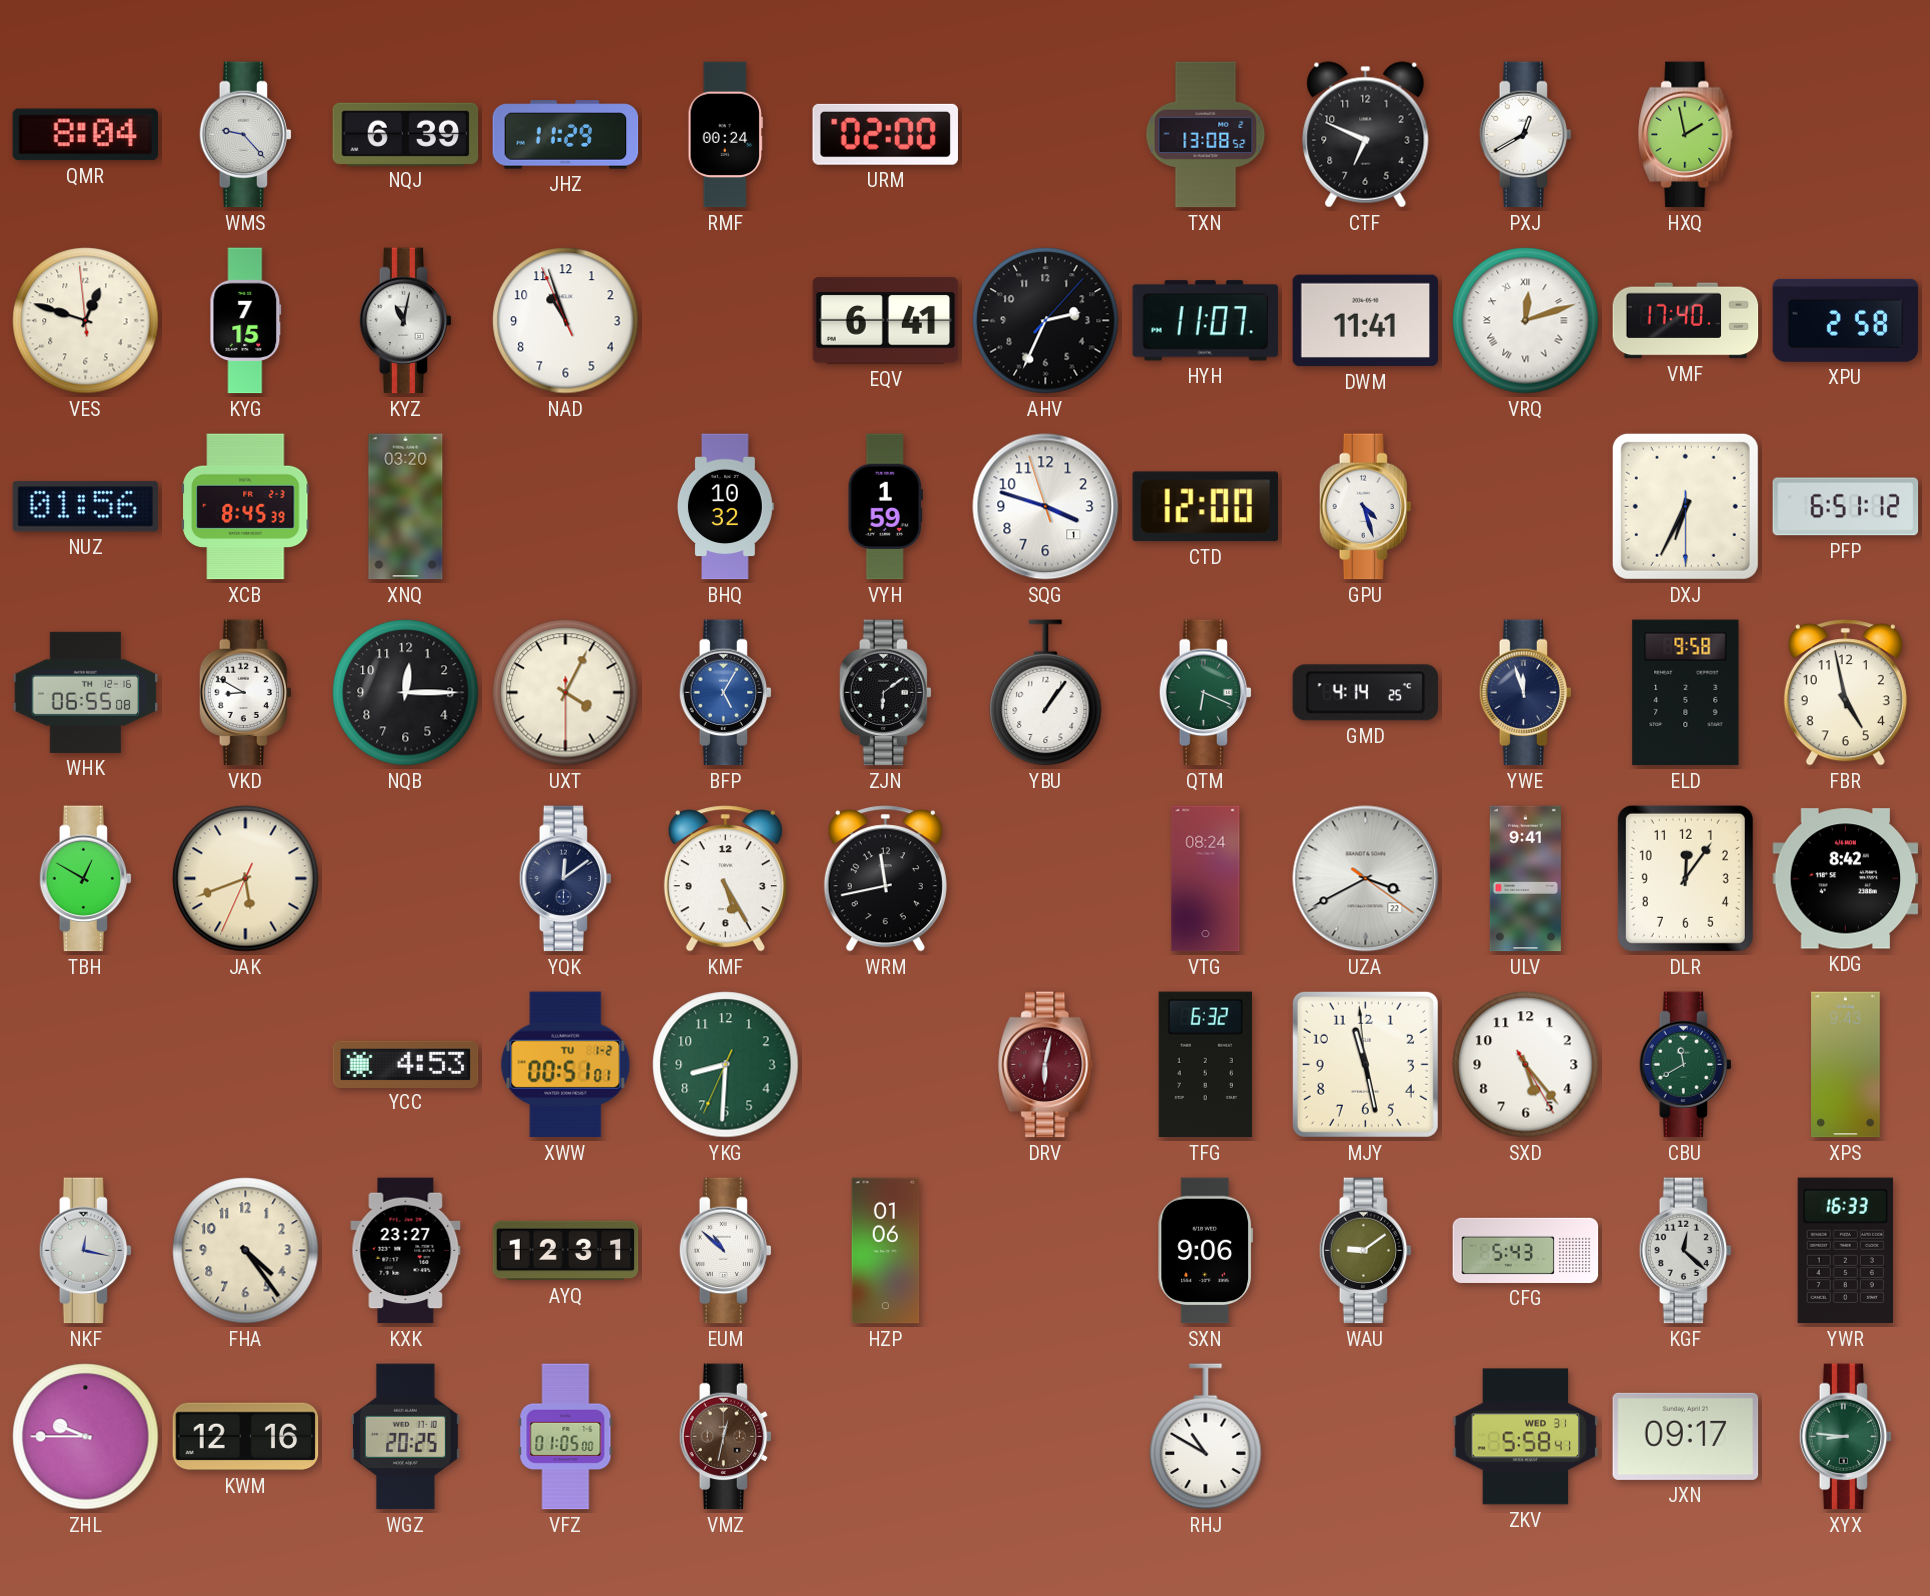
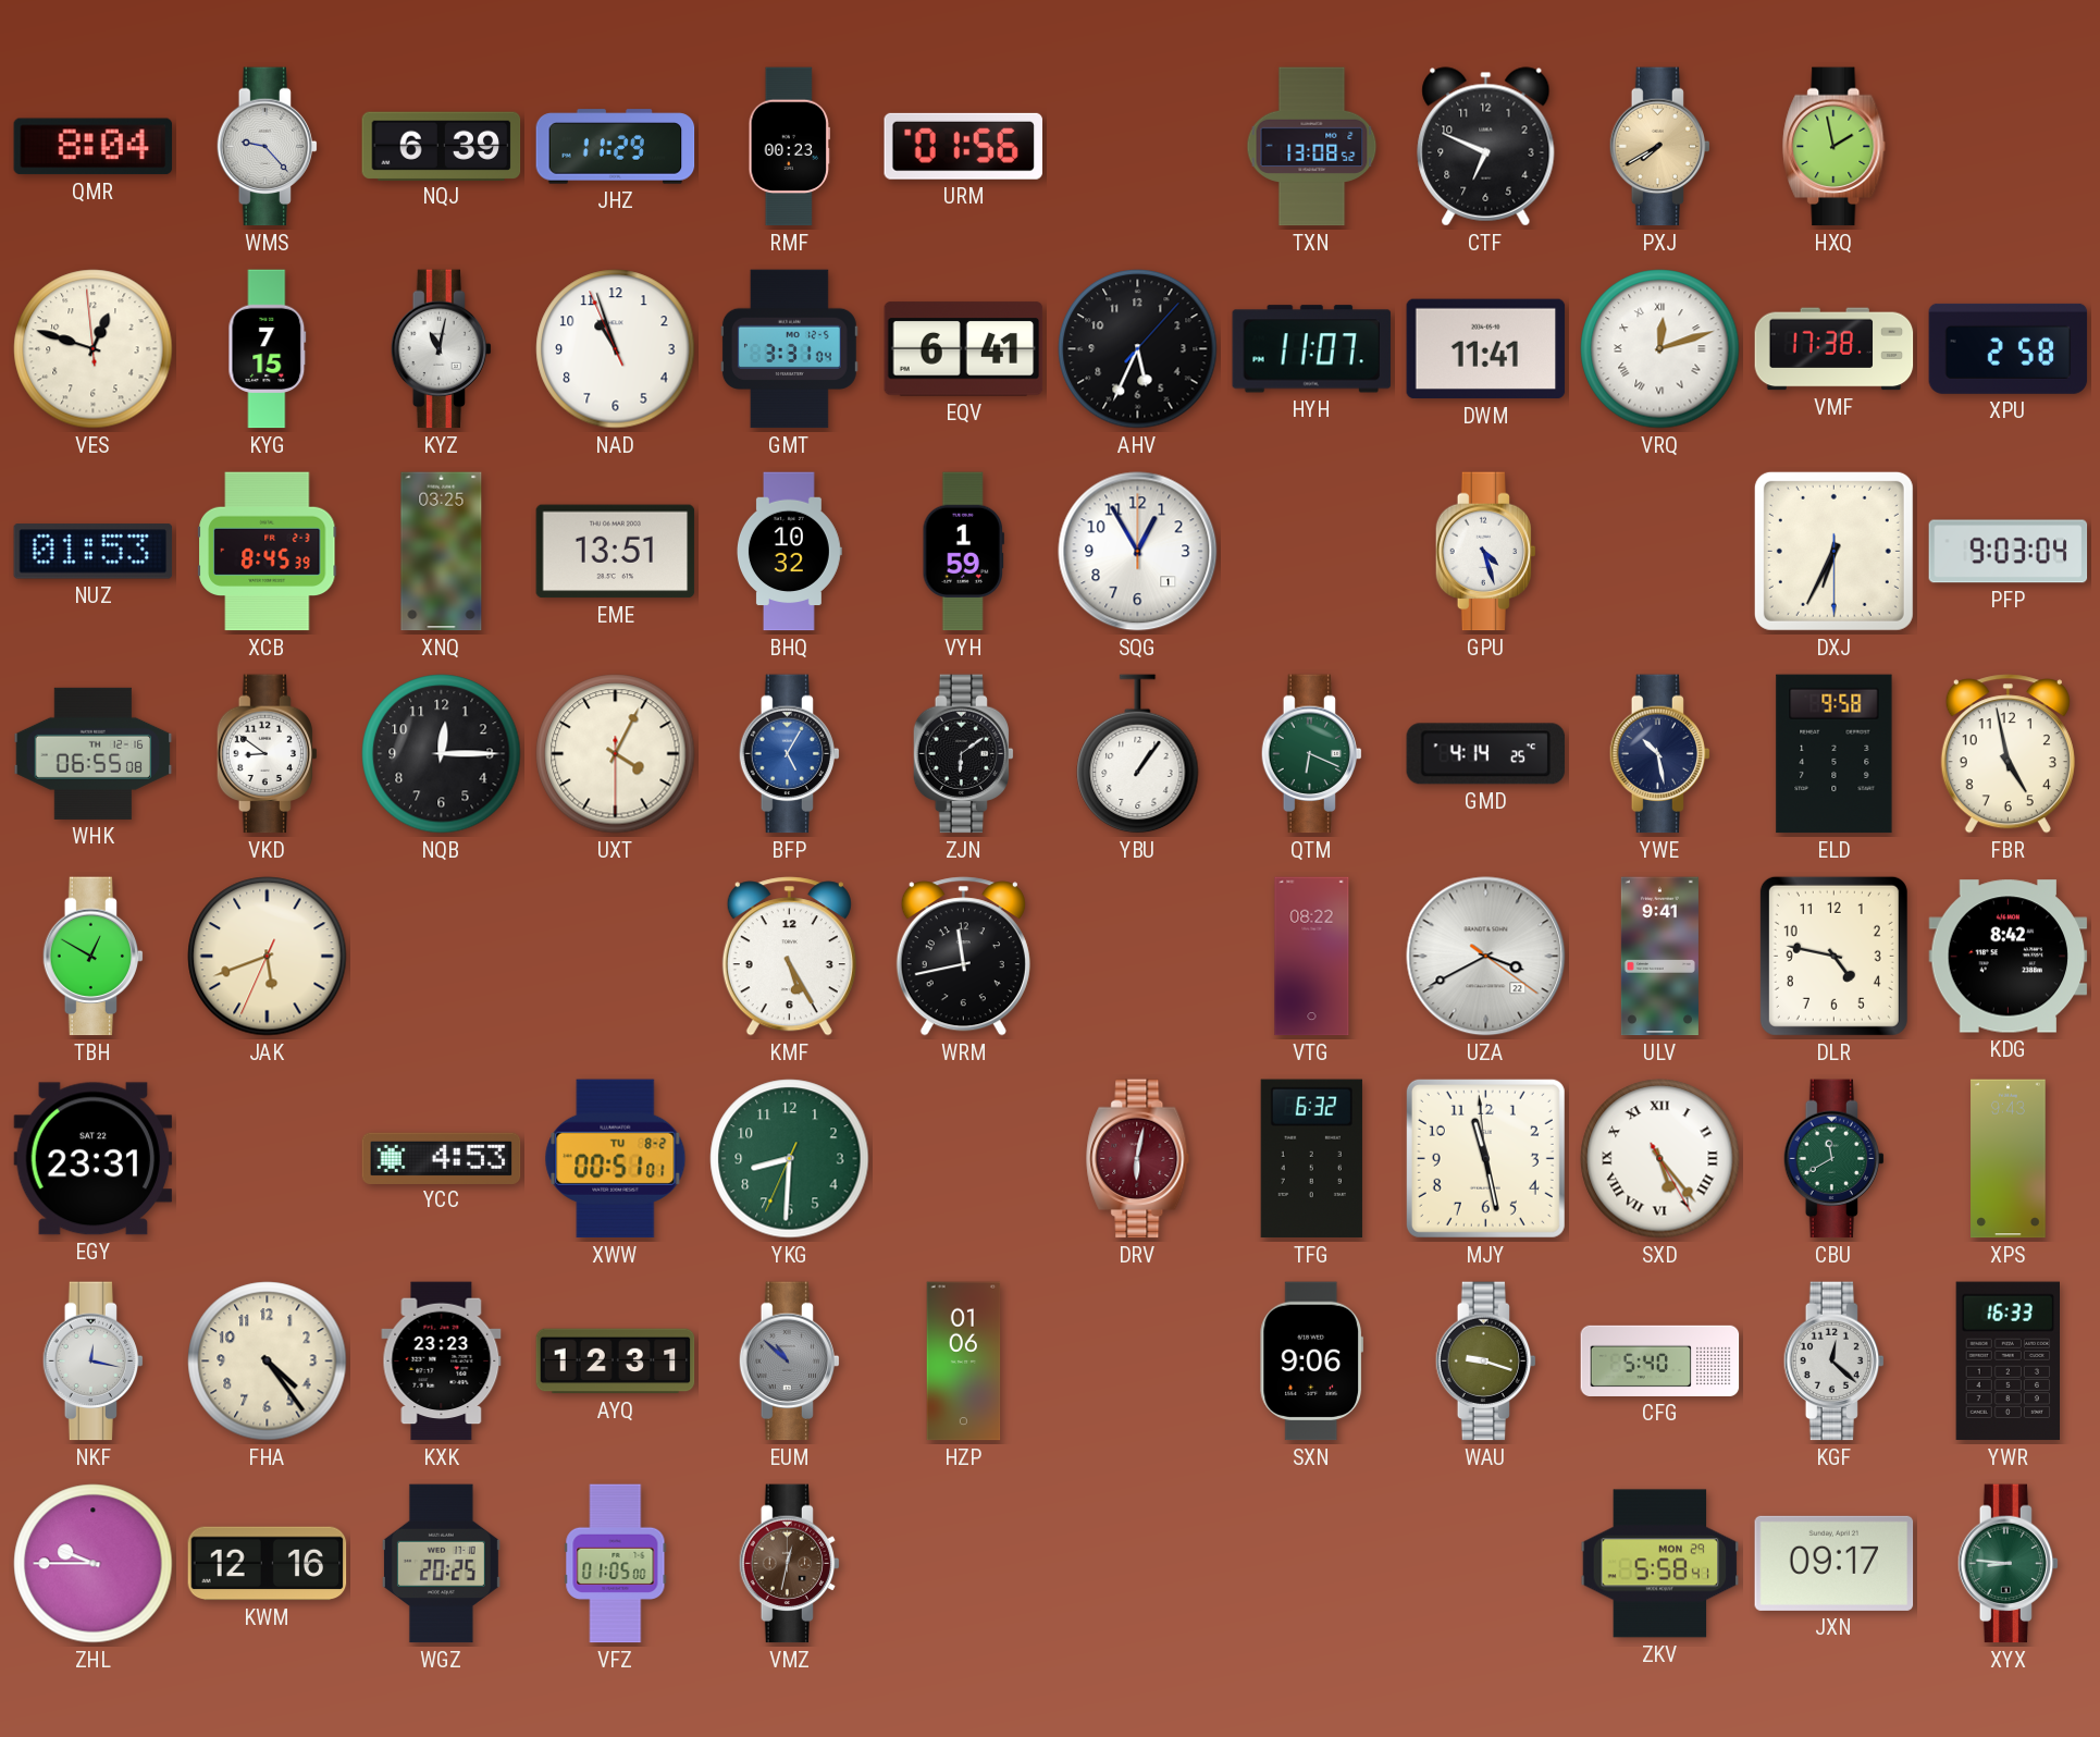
RMF: 00:24 -> 00:23 (789, 147)
URM: 02:00 -> 01:56 (963, 146)
PXJ: 12:40 -> 7:40 (1660, 147)
PXJ dial: white -> champagne (1660, 147)
GMT: none -> 3:31 (789, 349)
AHV: 2:34 -> 5:34 (1138, 349)
VMF: 17:40 -> 17:38 (1835, 349)
NUZ: 01:56 -> 01:53 (94, 552)
XNQ: 03:20 -> 03:25 (442, 552)
EME: none -> 13:51 (616, 552)
SQG: 3:47 -> 12:55 (1138, 552)
CTD: 12:00 -> none (1205, 507)
PFP: 6:51 -> 9:03 (2009, 552)
VKD: 8:50 -> 8:51 (268, 754)
YWE: 11:57 -> 10:28 (1660, 754)
YQK: 12:09 -> none (566, 879)
VTG: 08:24 -> 08:22 (1312, 957)
DLR: 12:06 -> 4:47 (1833, 956)
EGY: none -> 23:31 (94, 1159)
XWW date: TU 1-2 -> TU 8-2 (616, 1159)
SXD numerals: Arabic -> Roman (1660, 1159)
KXK: 23:27 -> 23:23 (442, 1362)
EUM dial: white -> grey (790, 1362)
WAU: 9:09 -> 9:18 (1486, 1362)
CFG: 5:43 -> 5:40 (1660, 1360)
RHJ: 10:50 -> none (1206, 1437)
ZKV date: WED 31 -> MON 29 (1660, 1564)
